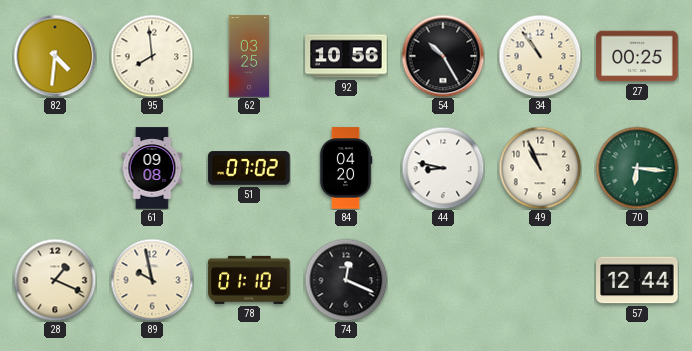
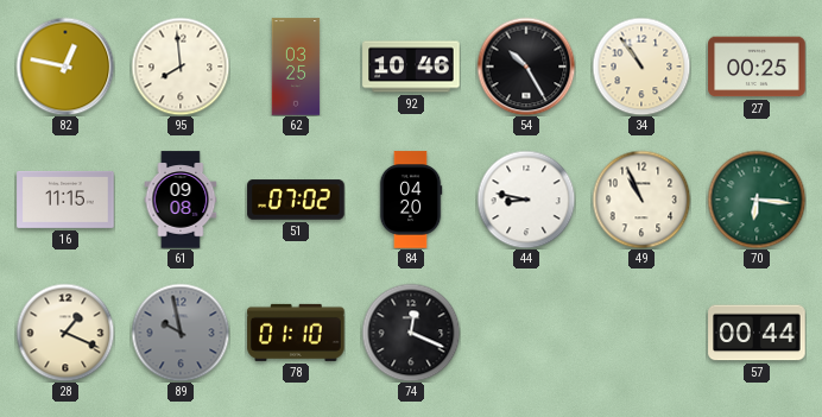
82: 4:31 -> 12:47 (65, 67)
92: 10:56 -> 10:46 (411, 67)
16: none -> 11:15 (65, 200)
89 dial: cream -> grey (181, 333)
57: 12:44 -> 00:44 (757, 333)
